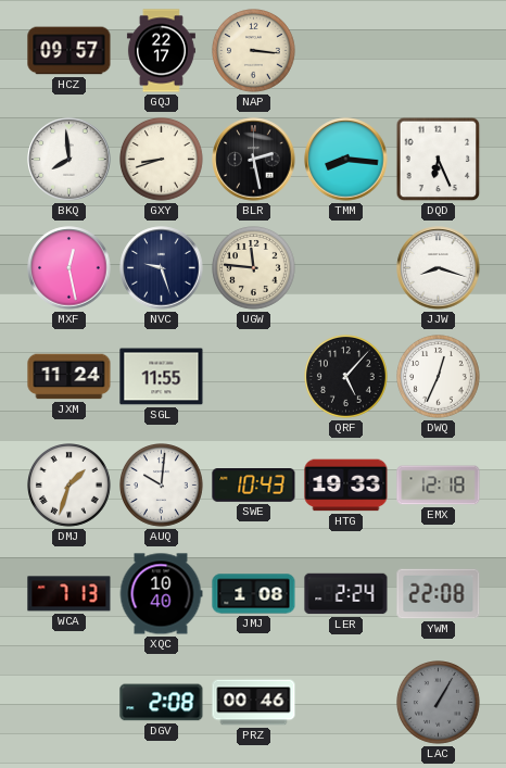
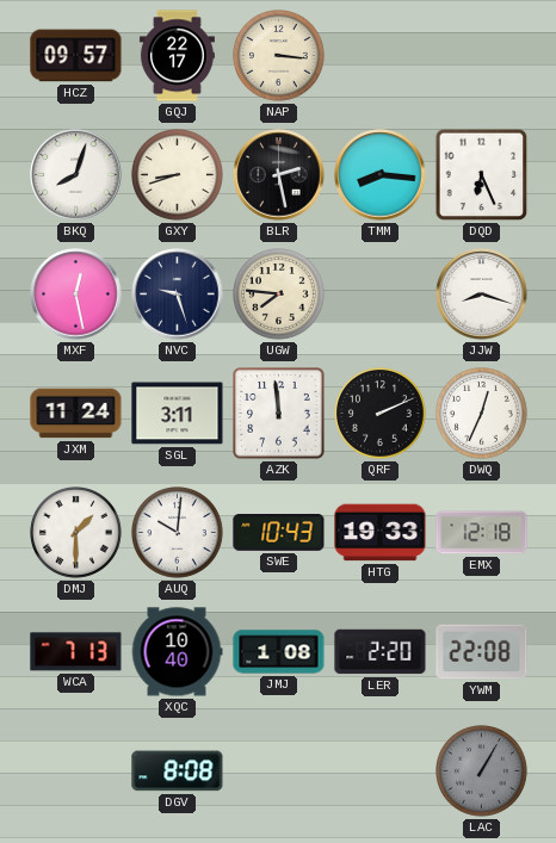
BKQ: 7:59 -> 8:03 (76, 175)
UGW: 11:46 -> 7:46 (279, 295)
SGL: 11:55 -> 3:11 (178, 414)
AZK: none -> 11:59 (279, 414)
QRF: 5:07 -> 2:11 (381, 414)
DMJ: 1:33 -> 1:30 (76, 533)
LER: 2:24 -> 2:20 (381, 652)
DGV: 2:08 -> 8:08 (178, 771)
PRZ: 00:46 -> none (254, 703)
